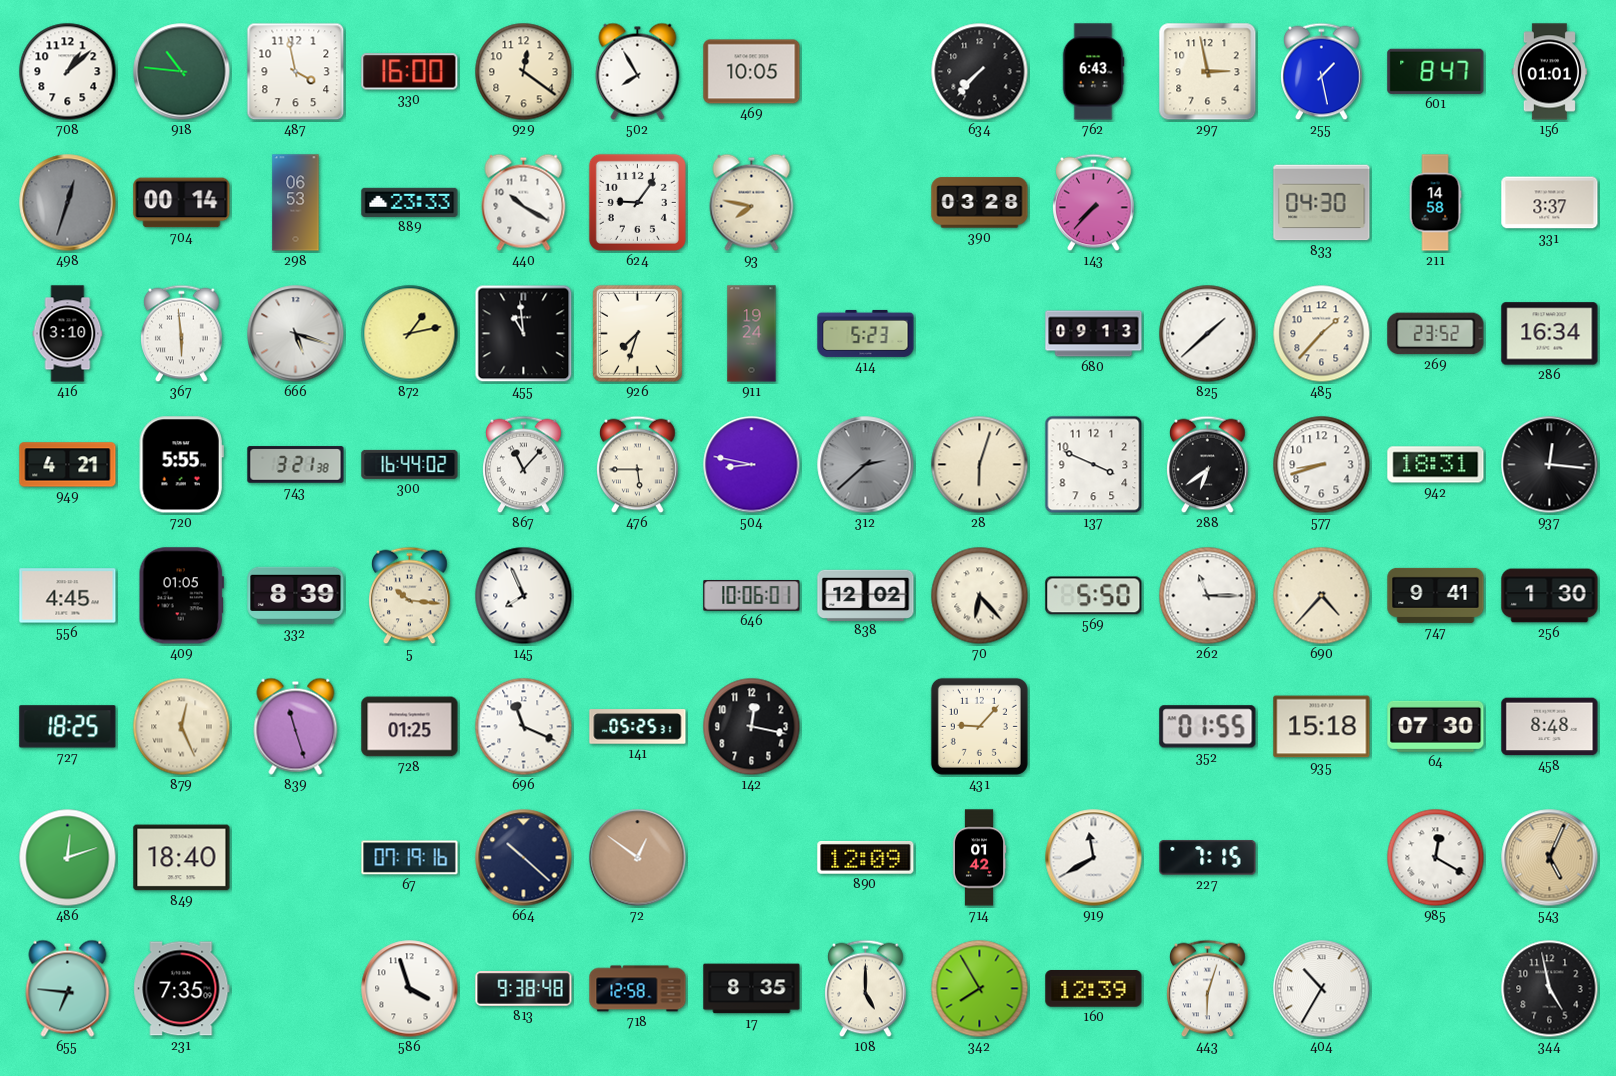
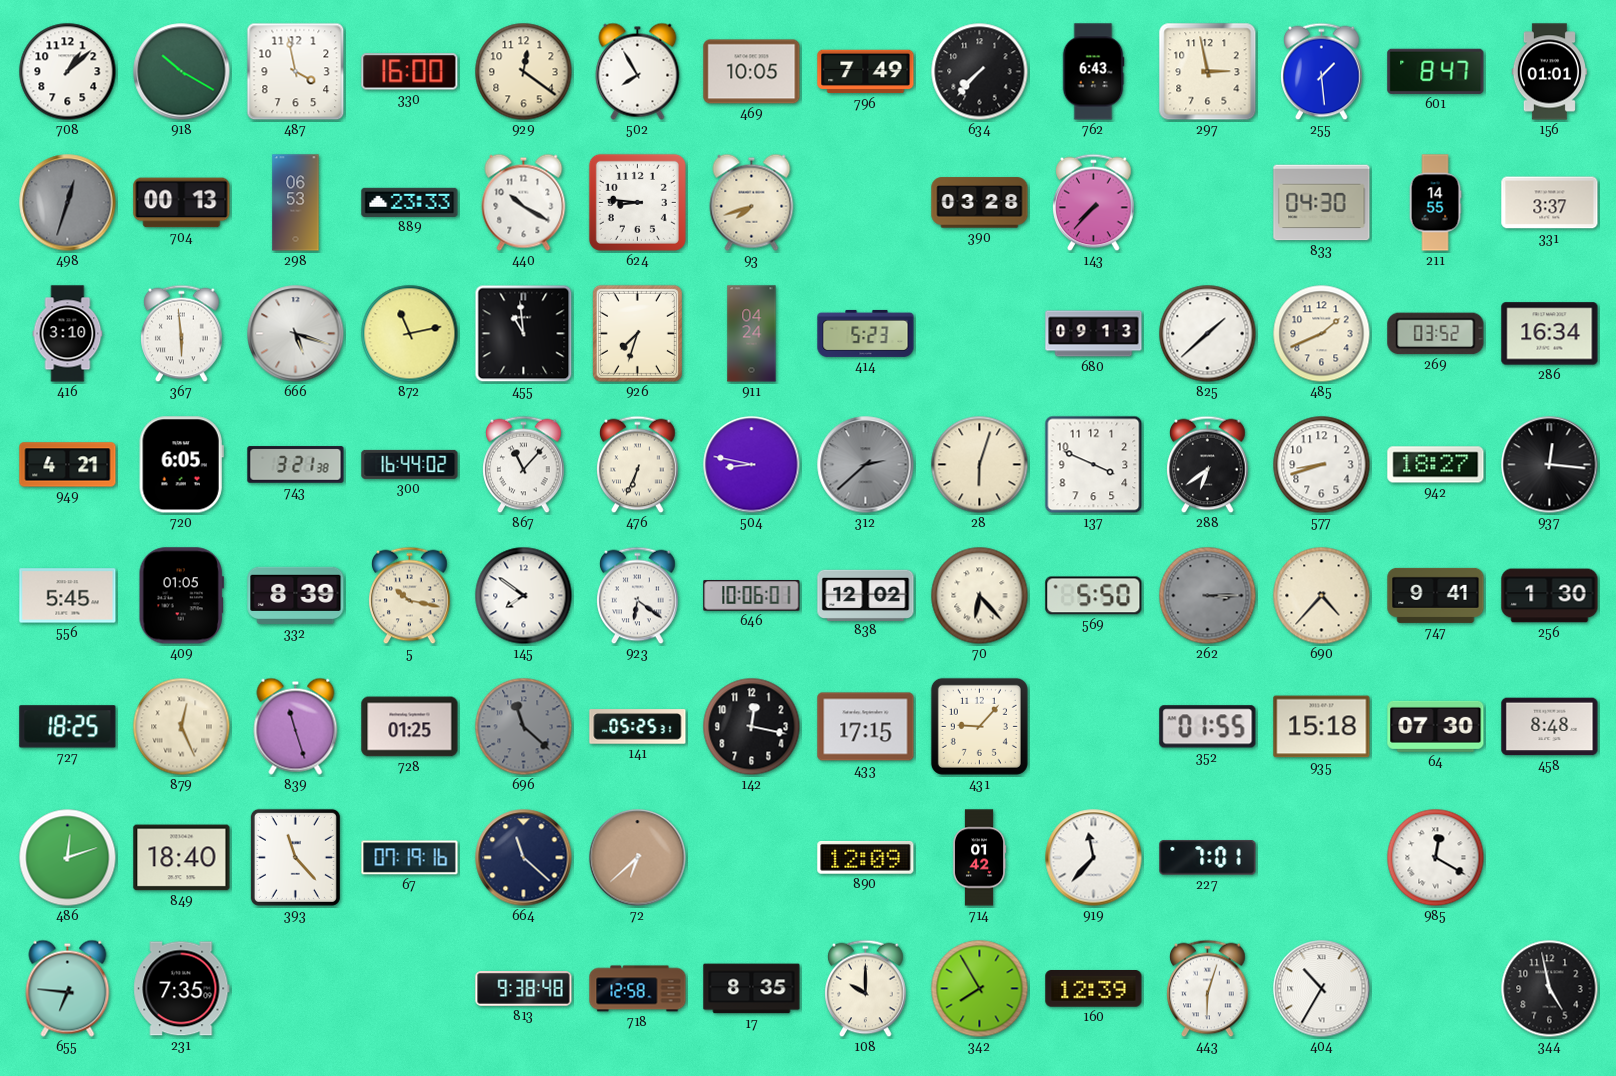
918: 10:46 -> 10:20 (182, 72)
796: none -> 7:49 (866, 72)
255: 1:28 -> 1:29 (1322, 72)
704: 00:14 -> 00:13 (182, 203)
624: 9:06 -> 8:46 (637, 202)
93: 7:47 -> 7:42 (752, 202)
211: 14:58 -> 14:55 (1435, 203)
872: 1:13 -> 11:13 (410, 334)
911: 19:24 -> 04:24 (752, 334)
485: 1:37 -> 1:41 (1322, 334)
269: 23:52 -> 03:52 (1436, 334)
720: 5:55 -> 6:05 (181, 465)
476: 5:45 -> 6:34 (638, 465)
942: 18:31 -> 18:27 (1436, 465)
556: 4:45 -> 5:45 (68, 596)
5: 10:16 -> 10:17 (410, 596)
145: 7:56 -> 7:51 (524, 596)
923: none -> 6:21 (638, 596)
262: 11:15 -> 3:15 (1208, 596)
262 dial: white -> grey (1208, 596)
696: 11:19 -> 11:22 (524, 727)
696 dial: white -> grey (524, 727)
433: none -> 17:15 (866, 727)
393: none -> 11:23 (295, 857)
664: 10:22 -> 11:22 (524, 858)
72: 12:51 -> 6:38 (638, 858)
919: 11:40 -> 11:37 (1094, 858)
227: 7:15 -> 7:01 (1208, 858)
543: 5:04 -> none (1550, 858)
586: 3:57 -> none (410, 989)
108: 5:00 -> 10:00 (866, 989)
